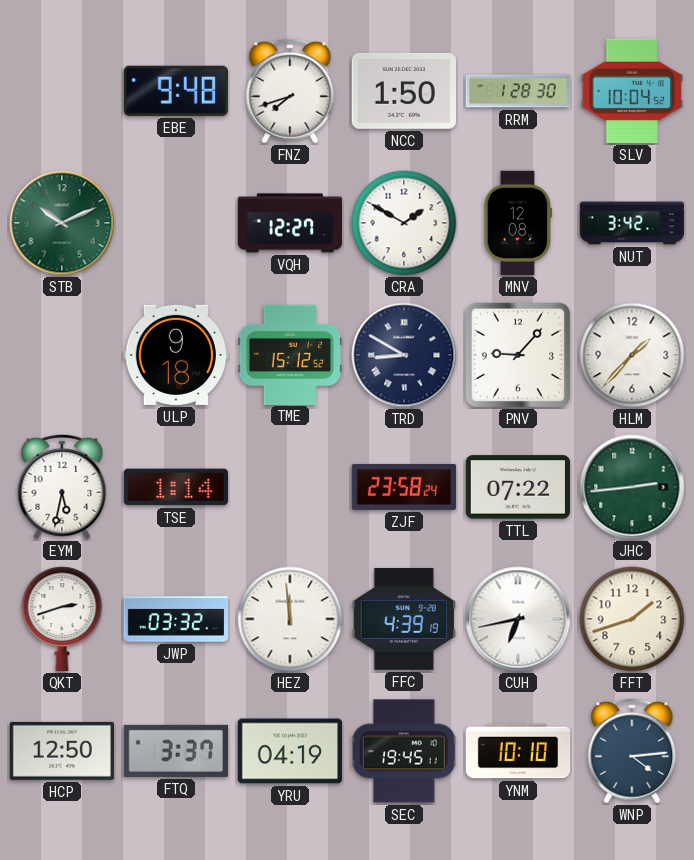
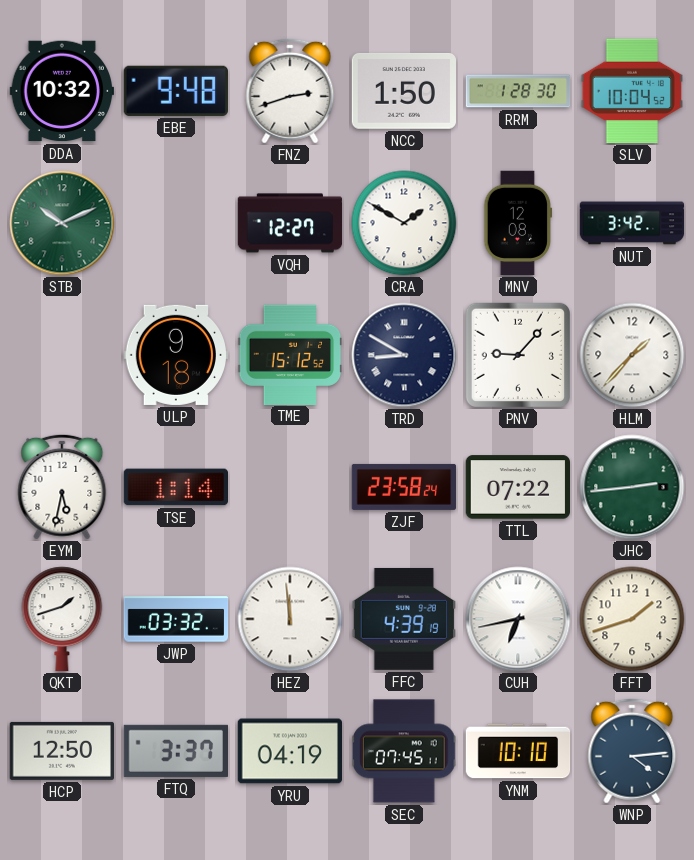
DDA: none -> 10:32 (61, 91)
FNZ: 7:42 -> 2:42 (290, 91)
QKT: 2:42 -> 1:42 (62, 619)
SEC: 19:45 -> 07:45 (404, 751)
